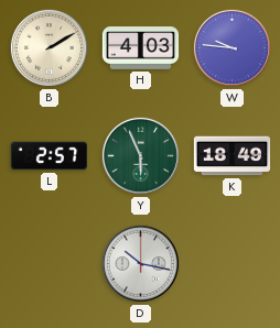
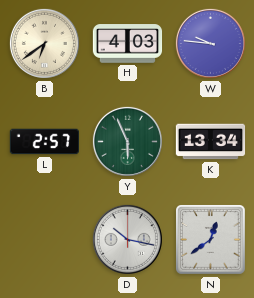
B: 2:10 -> 6:39 (44, 43)
K: 18:49 -> 13:34 (211, 142)
N: none -> 12:39 (211, 240)
